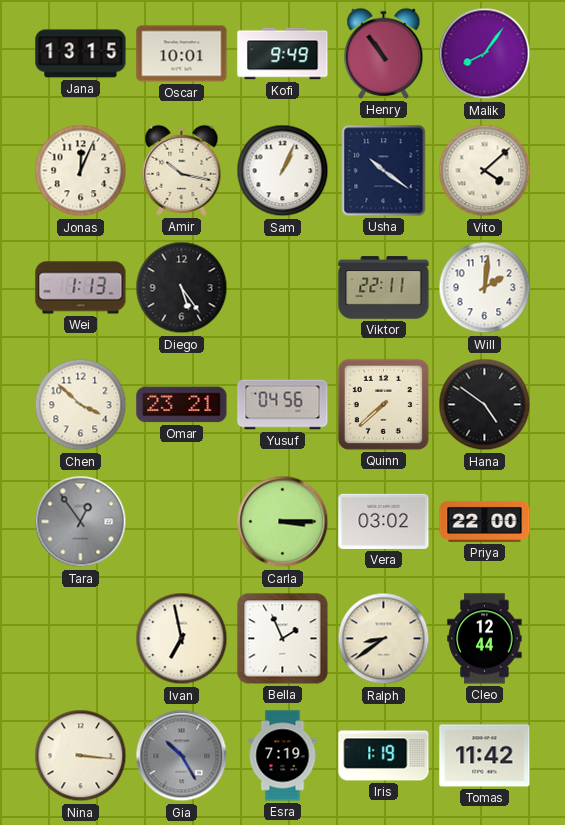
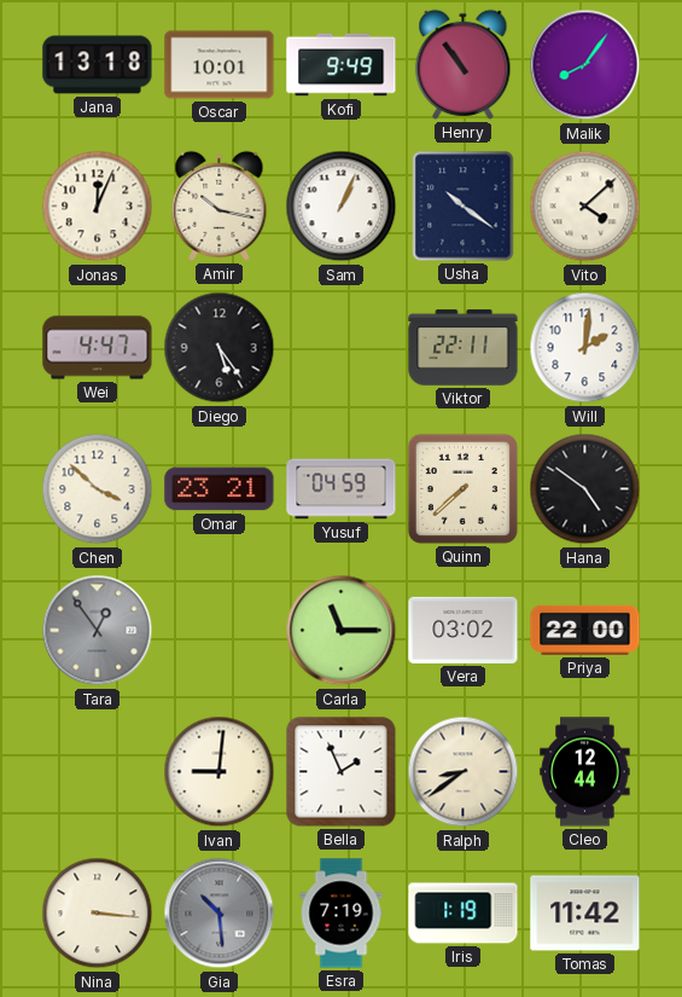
Jana: 13:15 -> 13:18 (98, 65)
Wei: 1:13 -> 4:47 (98, 348)
Yusuf: 04:56 -> 04:59 (342, 489)
Carla: 3:15 -> 11:15 (342, 631)
Ivan: 6:58 -> 9:01 (220, 772)
Gia: 10:25 -> 10:29 (220, 914)
